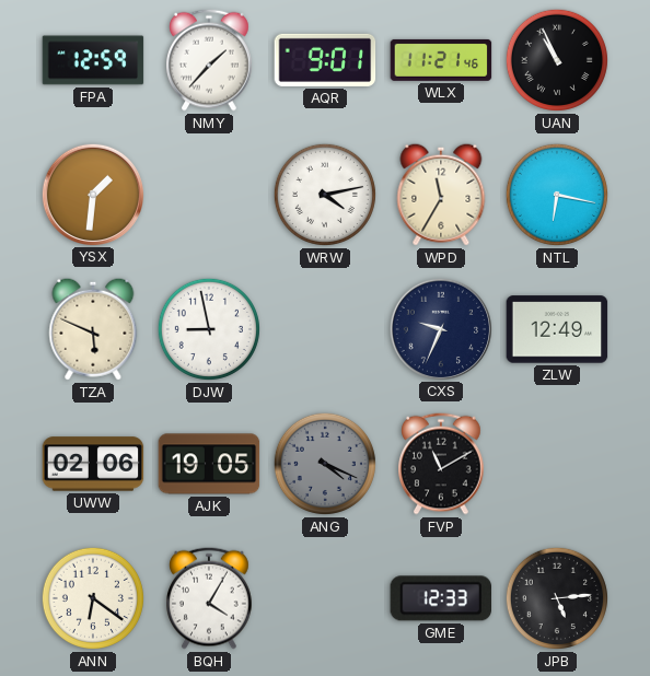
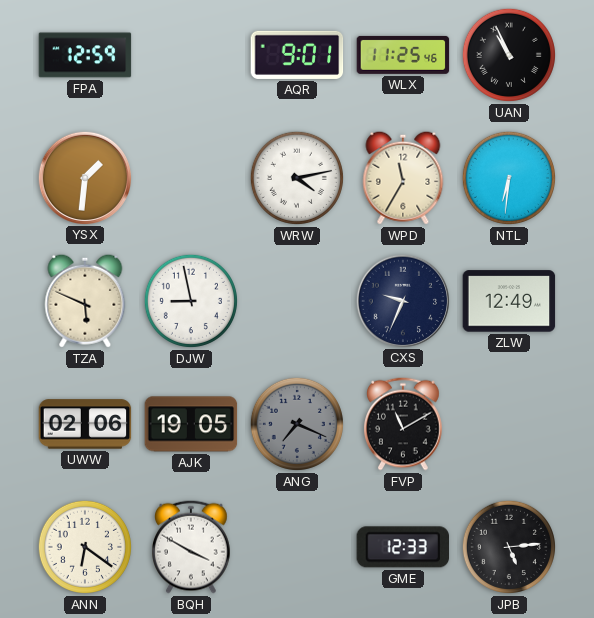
NMY: 1:37 -> none (210, 60)
WLX: 11:21 -> 11:25 (403, 55)
NTL: 6:17 -> 6:31 (509, 178)
ANG: 4:19 -> 7:19 (297, 424)
BQH: 4:05 -> 3:50 (192, 547)
